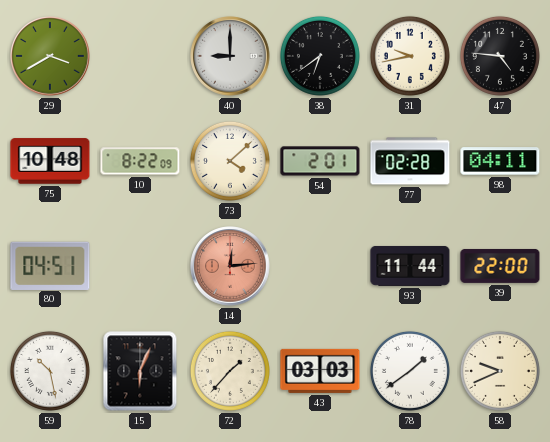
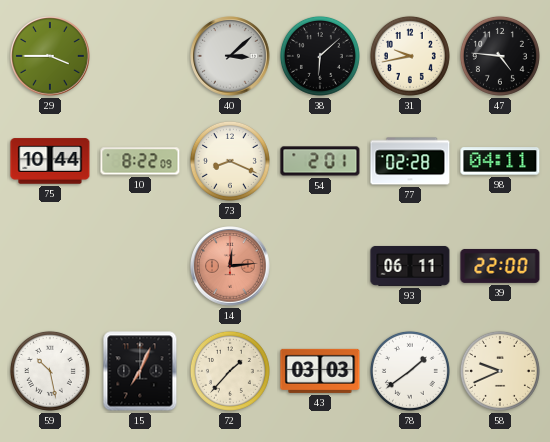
29: 3:40 -> 3:45 (50, 56)
40: 9:00 -> 3:08 (230, 56)
38: 6:39 -> 6:08 (320, 56)
75: 10:48 -> 10:44 (50, 161)
73: 4:08 -> 8:19 (230, 161)
80: 04:51 -> none (50, 265)
93: 11:44 -> 06:11 (410, 266)
15: 6:04 -> 7:04 (140, 371)
